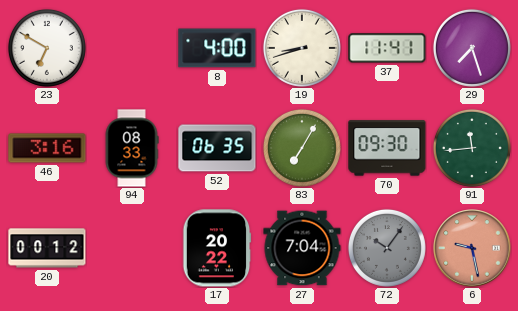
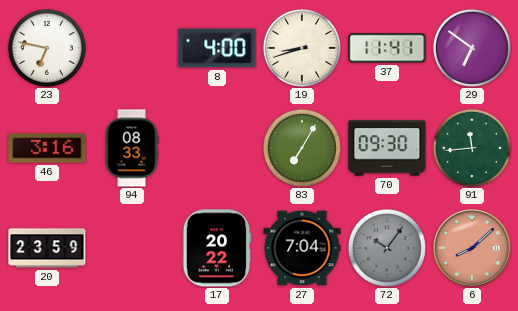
23: 6:50 -> 6:47 (47, 48)
29: 7:27 -> 6:51 (472, 48)
52: 06:35 -> none (217, 148)
20: 00:12 -> 23:59 (47, 248)
6: 9:28 -> 8:08 (472, 248)
